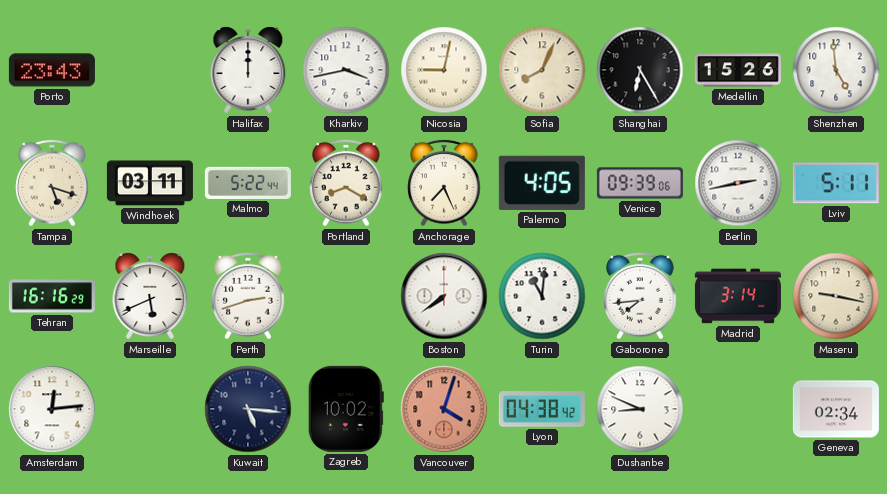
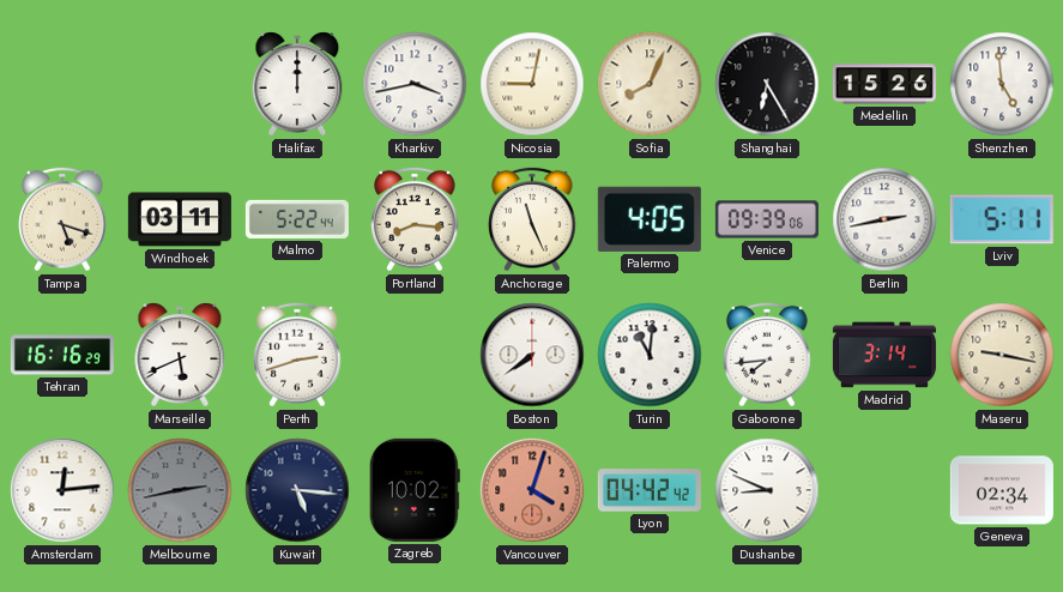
Porto: 23:43 -> none (52, 70)
Portland: 8:20 -> 8:16 (415, 219)
Anchorage: 7:26 -> 11:26 (532, 219)
Melbourne: none -> 2:43 (180, 490)
Lyon: 04:38 -> 04:42 (650, 490)
